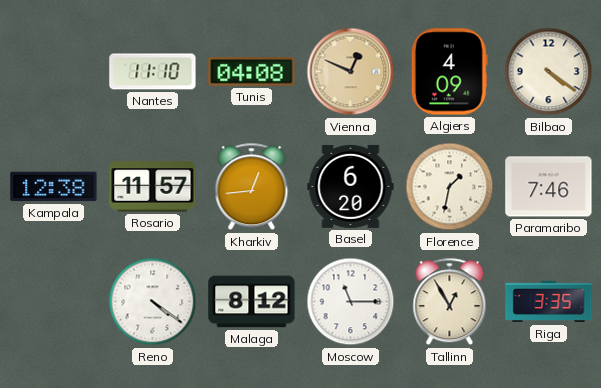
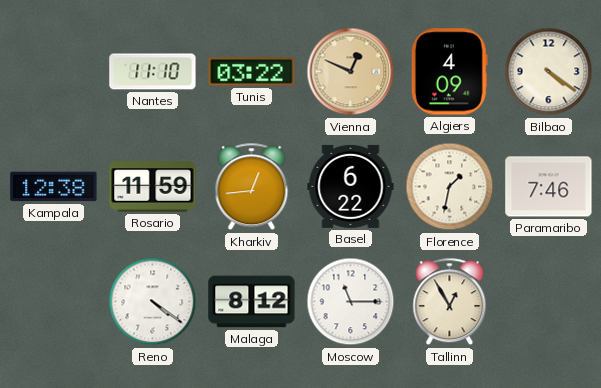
Tunis: 04:08 -> 03:22 (252, 72)
Rosario: 11:57 -> 11:59 (153, 187)
Basel: 6:20 -> 6:22 (351, 186)
Riga: 3:35 -> none (549, 302)
